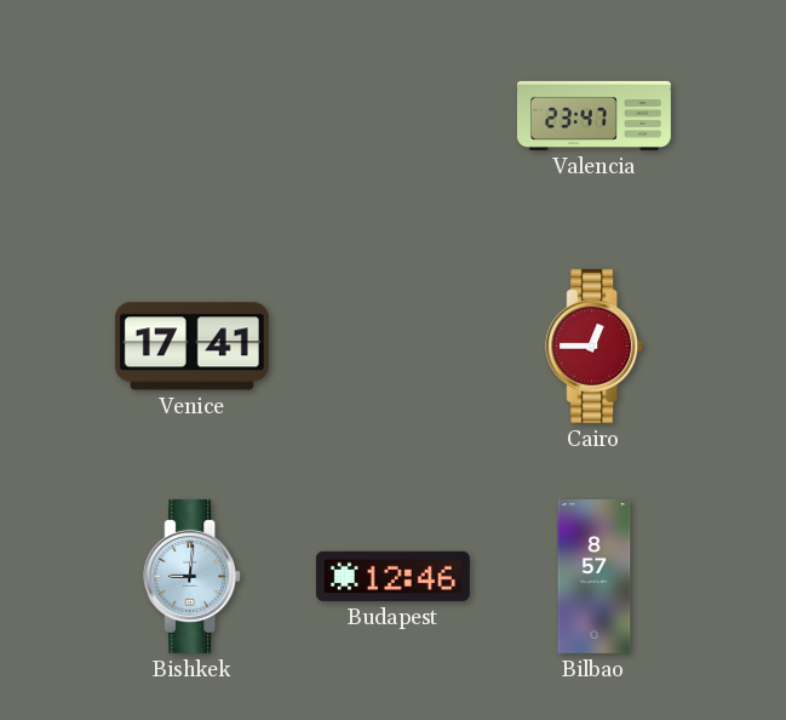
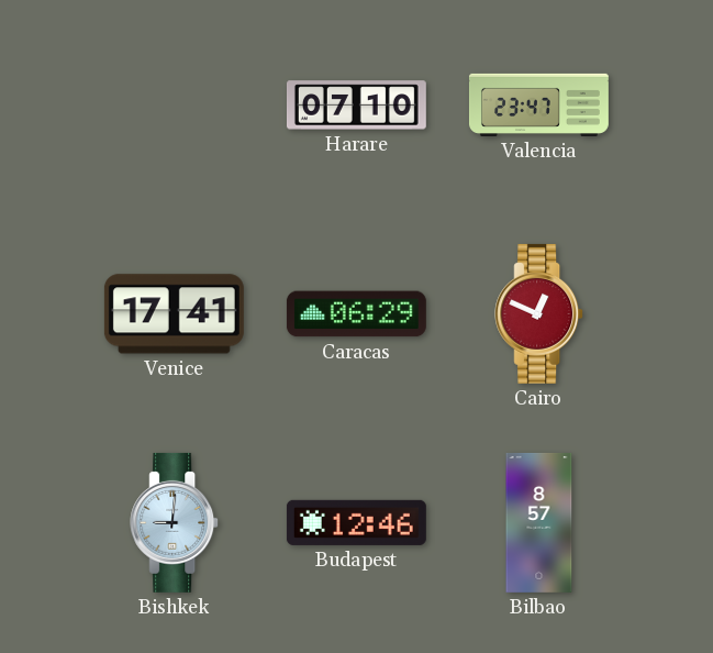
Harare: none -> 07:10 (356, 106)
Caracas: none -> 06:29 (356, 314)
Cairo: 12:45 -> 12:49 (539, 313)
